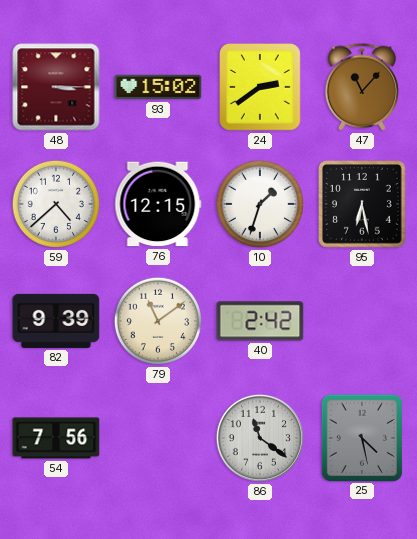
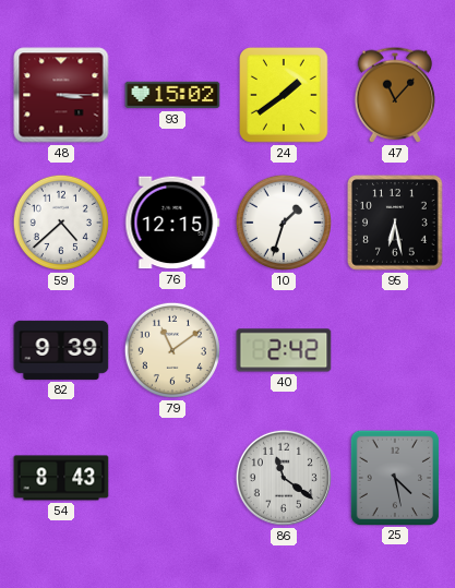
24: 2:39 -> 1:39 (285, 96)
54: 7:56 -> 8:43 (61, 478)
